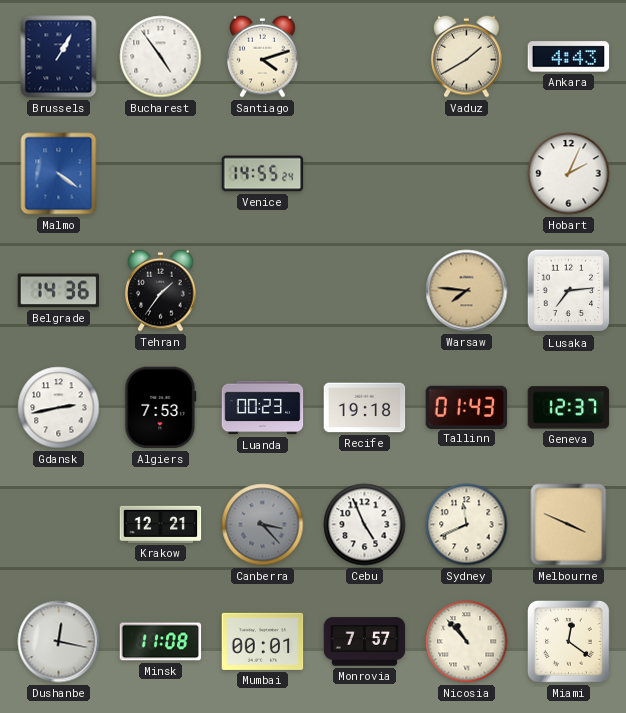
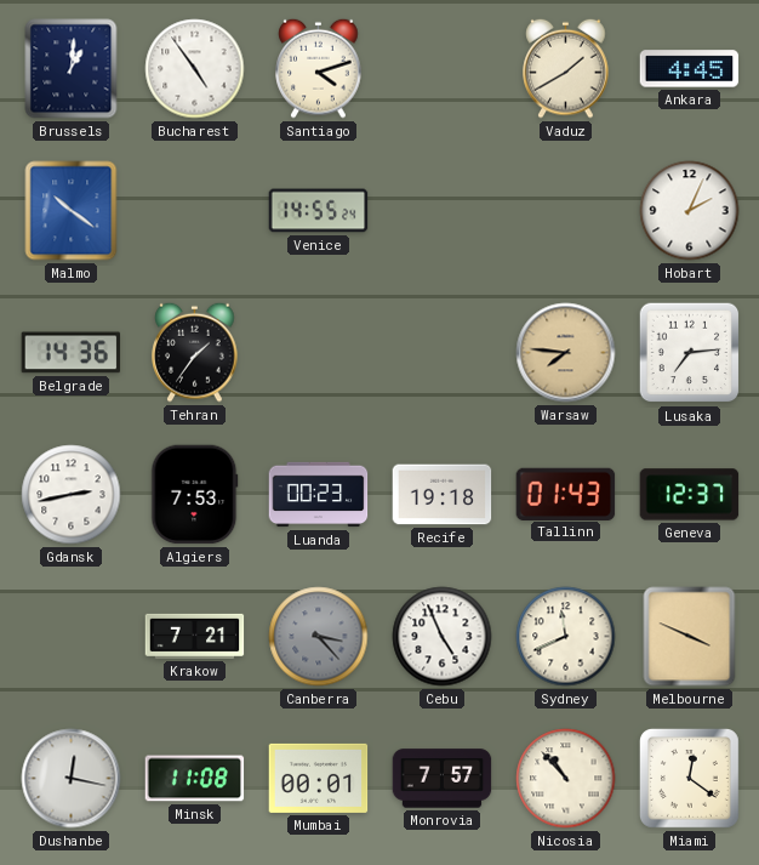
Brussels: 1:05 -> 1:01 (72, 69)
Ankara: 4:43 -> 4:45 (690, 69)
Malmo: 4:21 -> 10:21 (72, 211)
Krakow: 12:21 -> 7:21 (195, 636)
